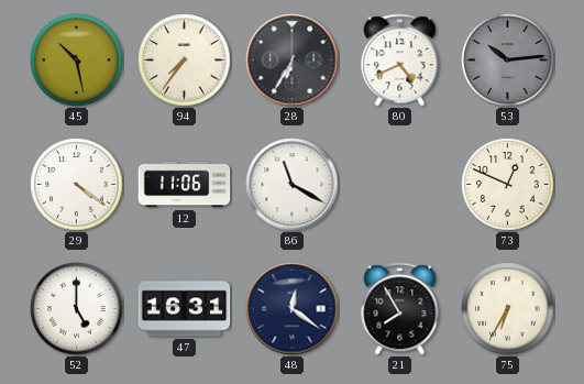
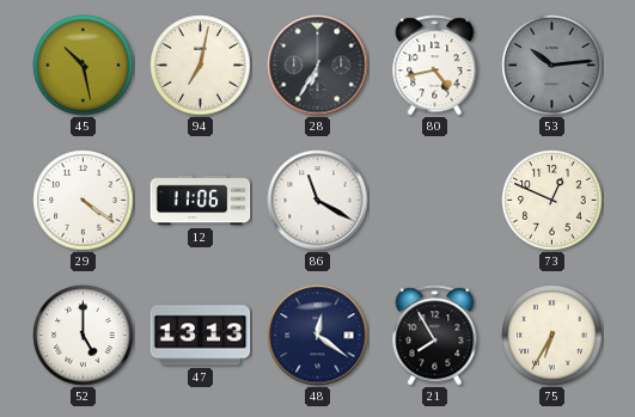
94: 7:36 -> 7:02 (201, 66)
80: 4:41 -> 4:43 (435, 66)
47: 16:31 -> 13:13 (201, 336)
